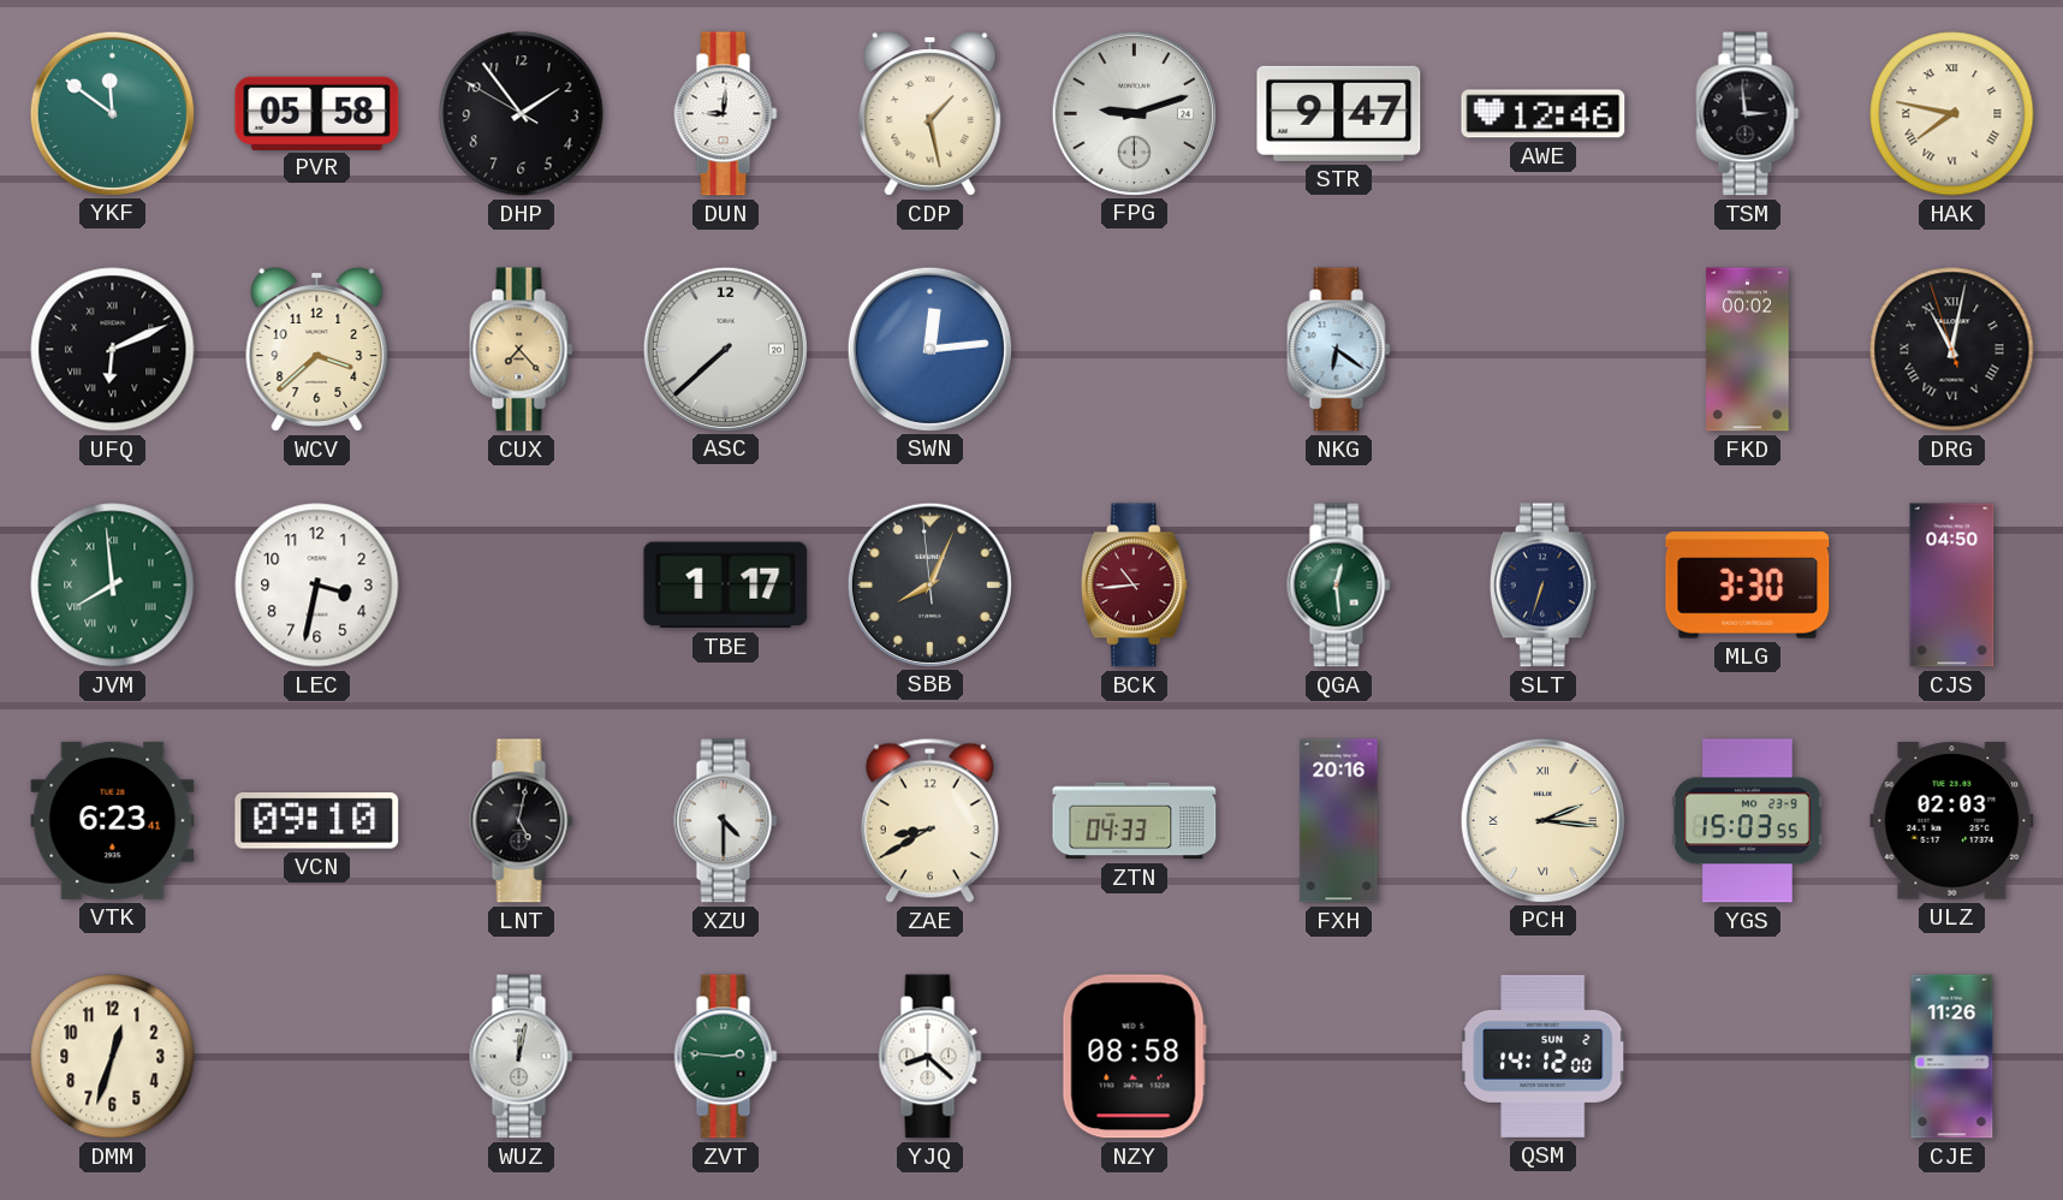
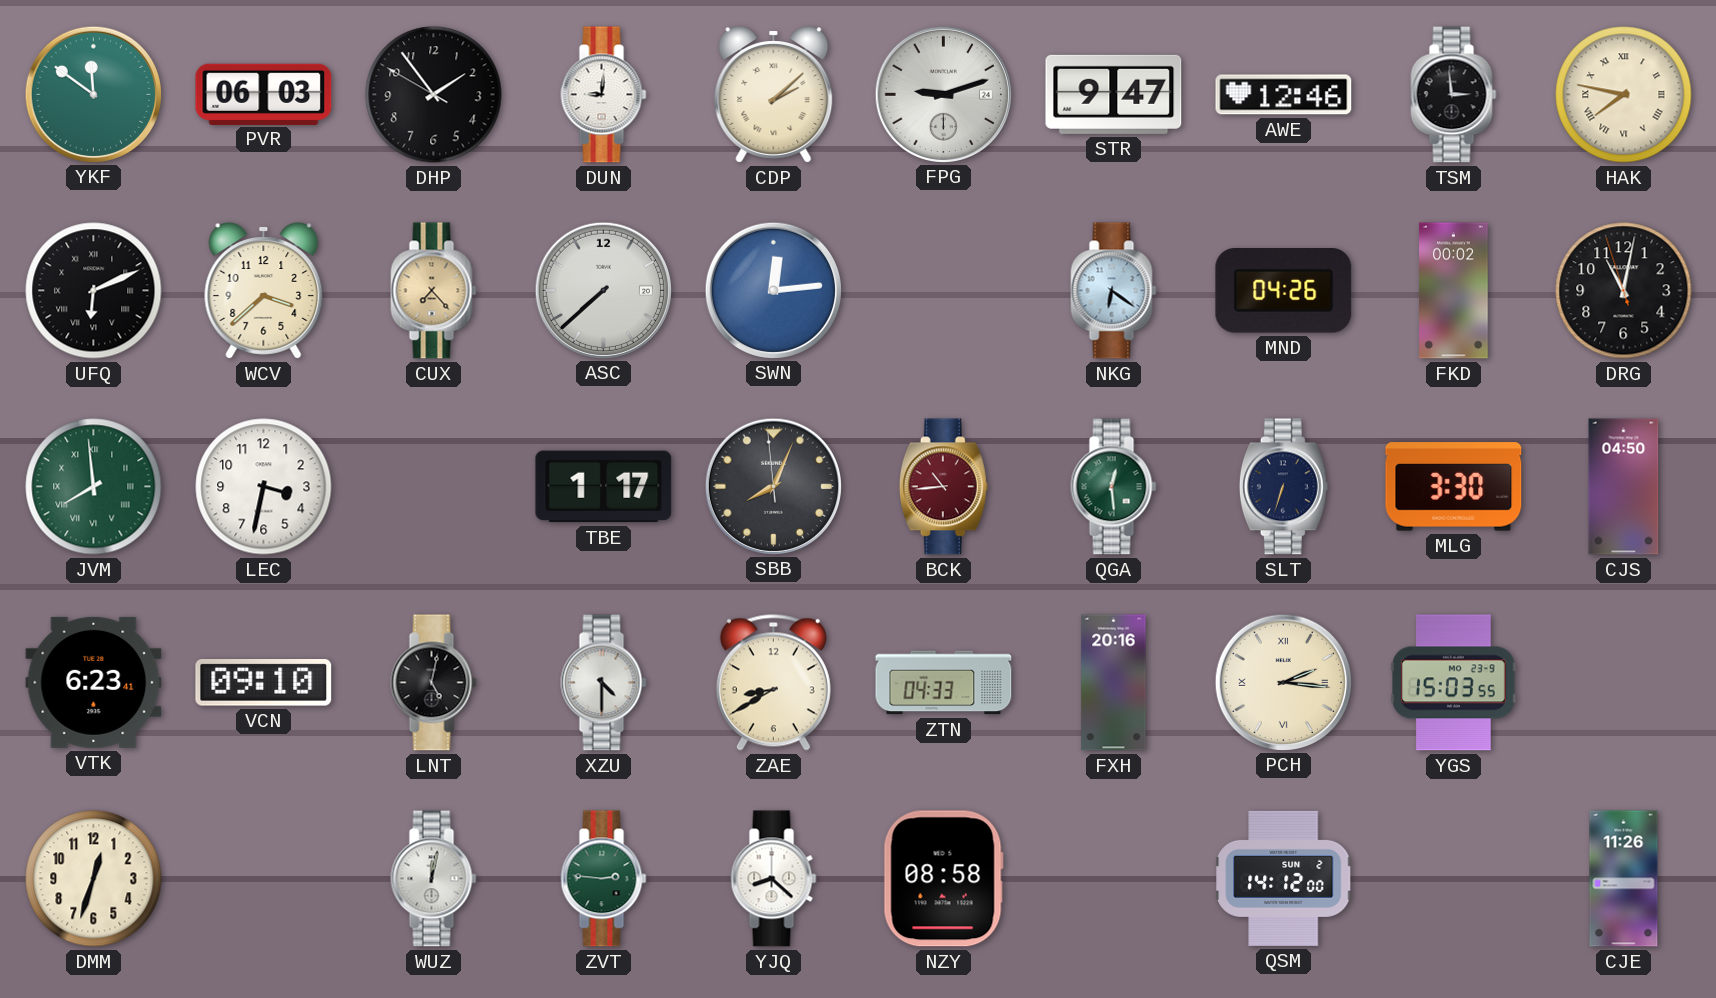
PVR: 05:58 -> 06:03 (264, 94)
CDP: 1:28 -> 2:08 (774, 95)
MND: none -> 04:26 (1284, 291)
DRG numerals: Roman -> Arabic (1624, 291)
ULZ: 02:03 -> none (1952, 821)
